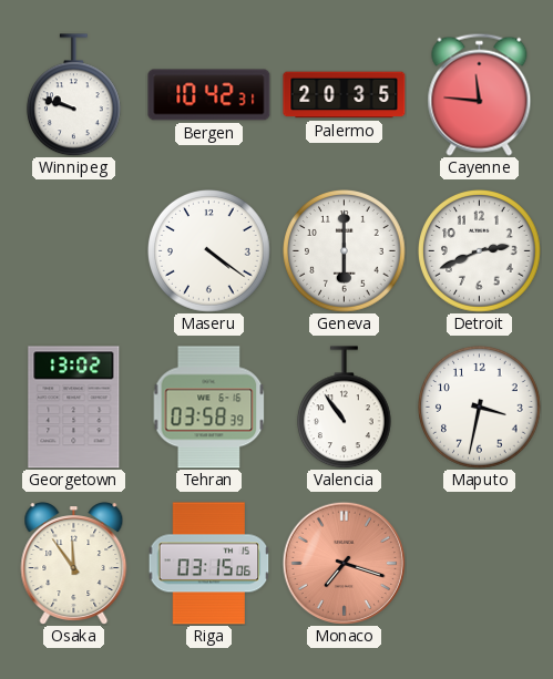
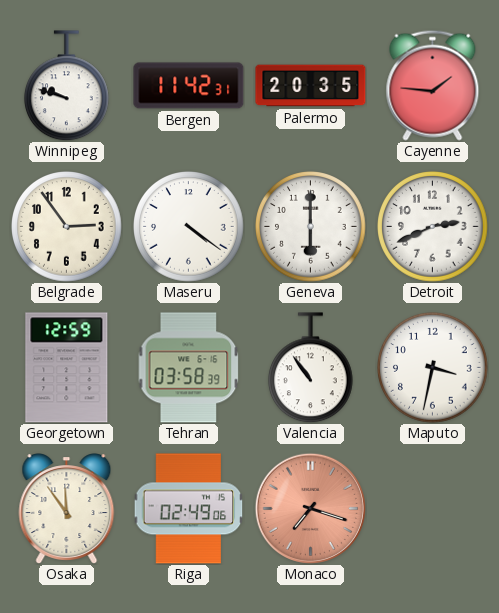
Bergen: 10:42 -> 11:42 (189, 86)
Cayenne: 11:46 -> 1:46 (433, 85)
Belgrade: none -> 2:54 (67, 227)
Georgetown: 13:02 -> 12:59 (67, 368)
Riga: 03:15 -> 02:49 (189, 509)
